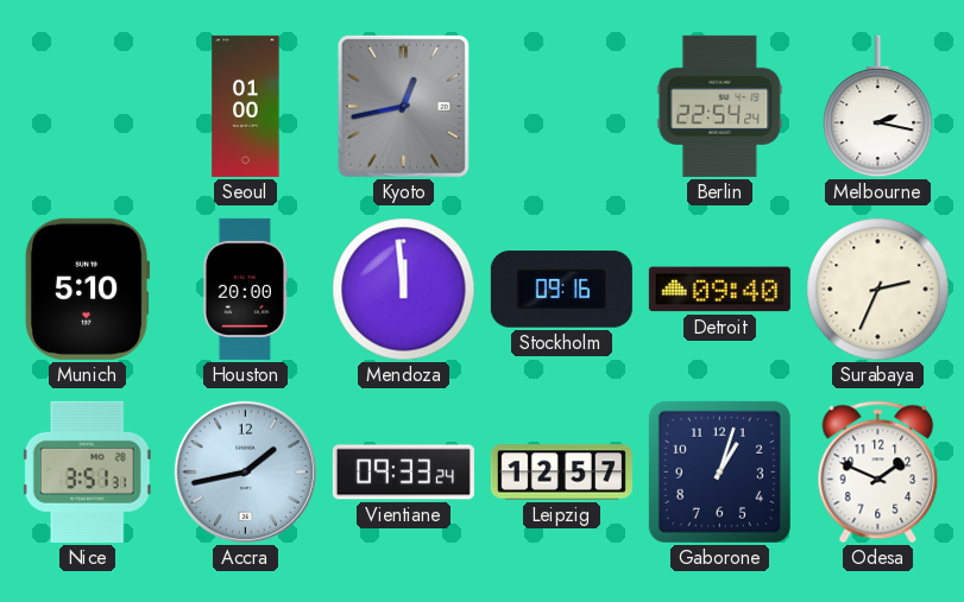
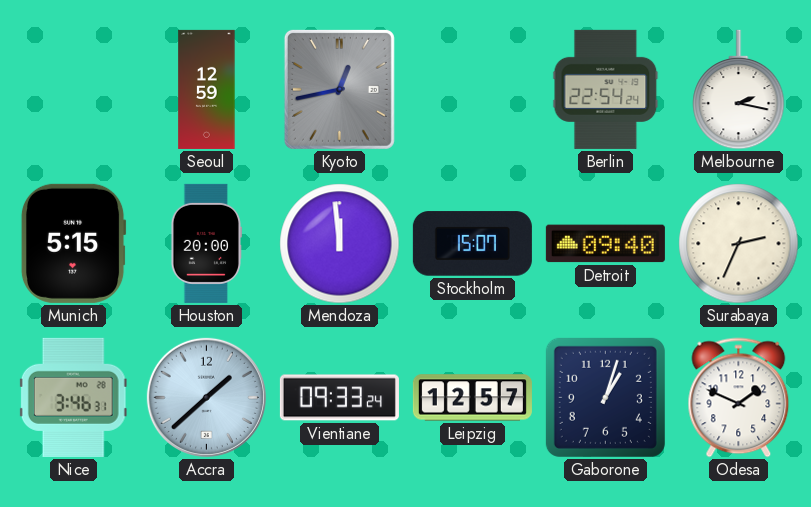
Seoul: 01:00 -> 12:59 (207, 89)
Munich: 5:10 -> 5:15 (73, 243)
Stockholm: 09:16 -> 15:07 (472, 244)
Nice: 3:51 -> 3:46 (73, 397)
Accra: 1:43 -> 1:38 (206, 397)
